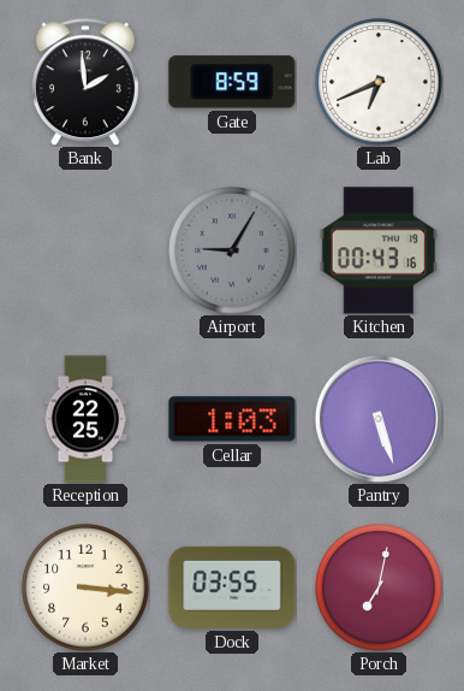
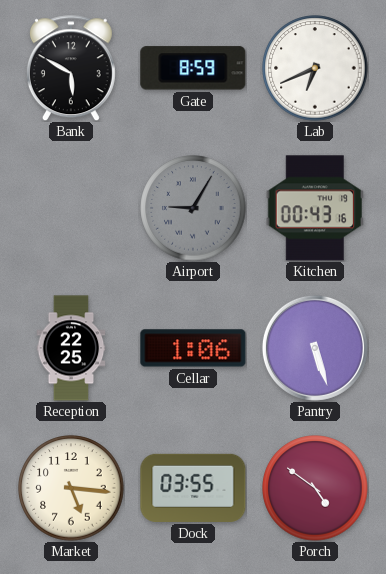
Bank: 1:59 -> 5:50 (71, 68)
Cellar: 1:03 -> 1:06 (193, 348)
Market: 3:16 -> 5:16 (71, 488)
Porch: 7:02 -> 4:51 (315, 488)
